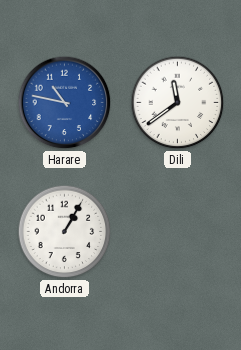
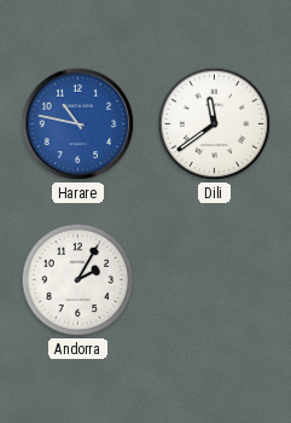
Andorra: 1:05 -> 2:05 (78, 280)
